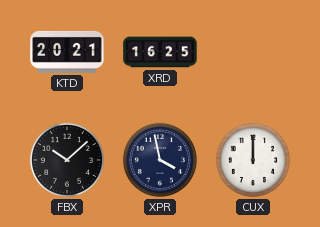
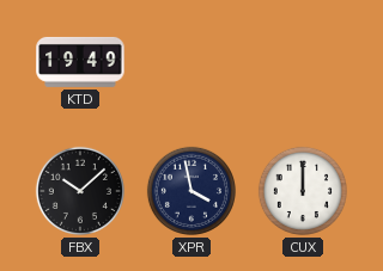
KTD: 20:21 -> 19:49 (80, 62)
XRD: 16:25 -> none (160, 52)
